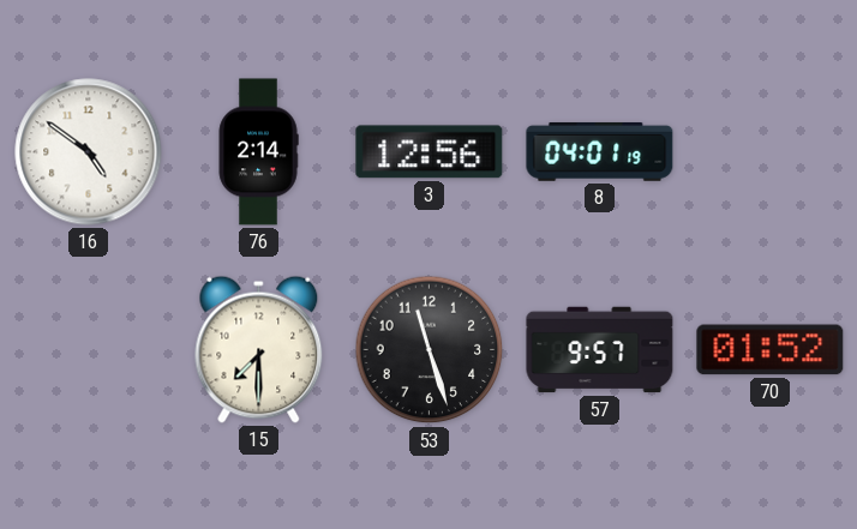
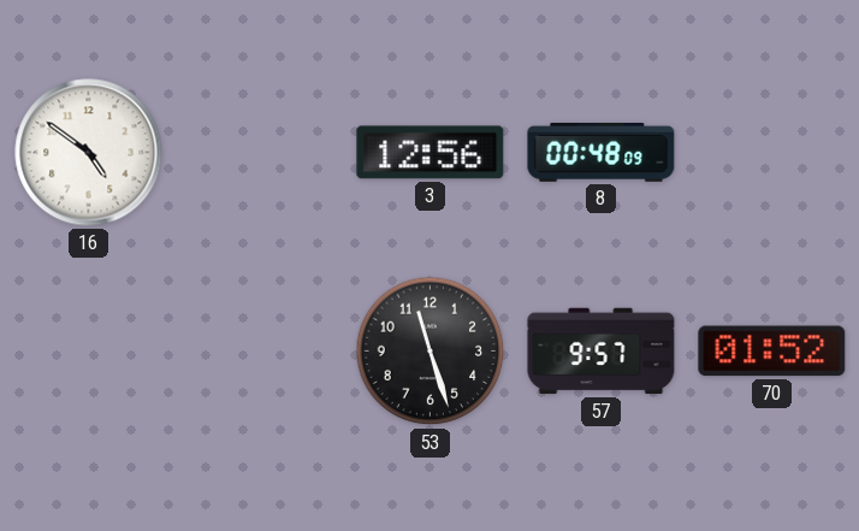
76: 2:14 -> none (258, 152)
8: 04:01 -> 00:48 (602, 152)
15: 7:30 -> none (259, 349)
